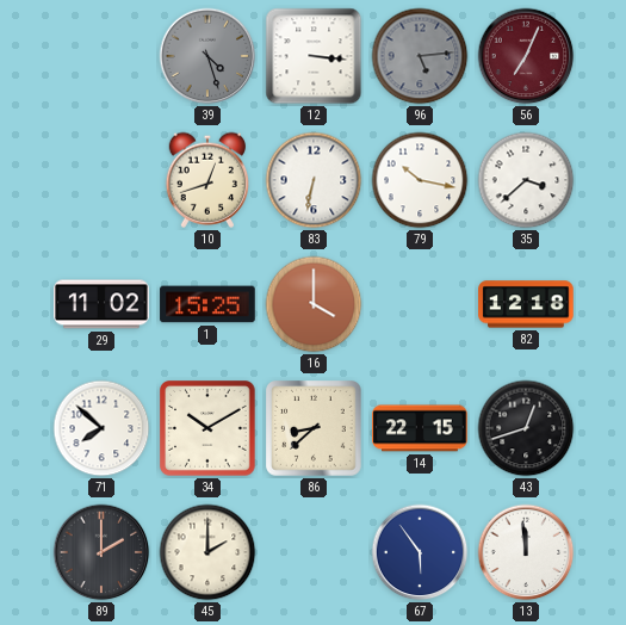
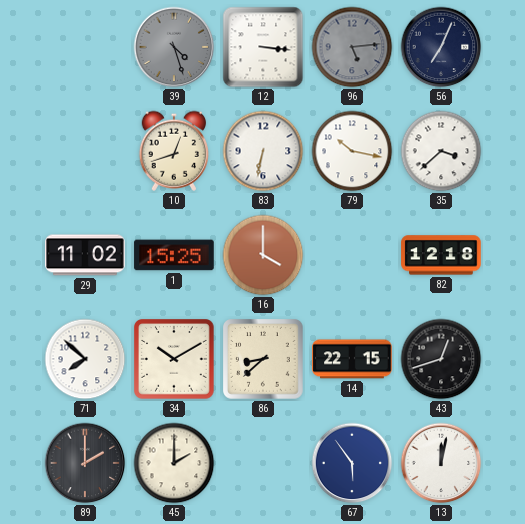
56 dial: burgundy -> navy (441, 47)
13: 11:59 -> 12:02 (441, 463)
